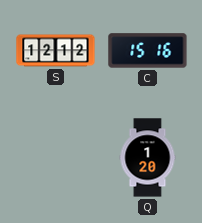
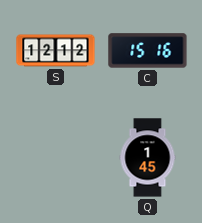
Q: 1:20 -> 1:45 (148, 158)
